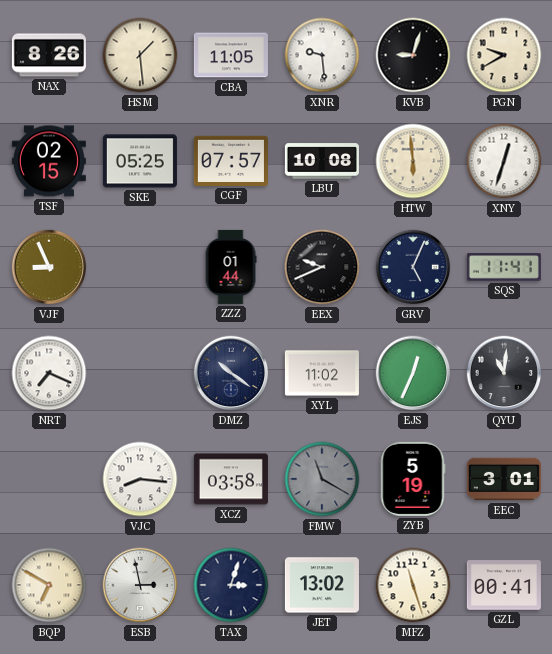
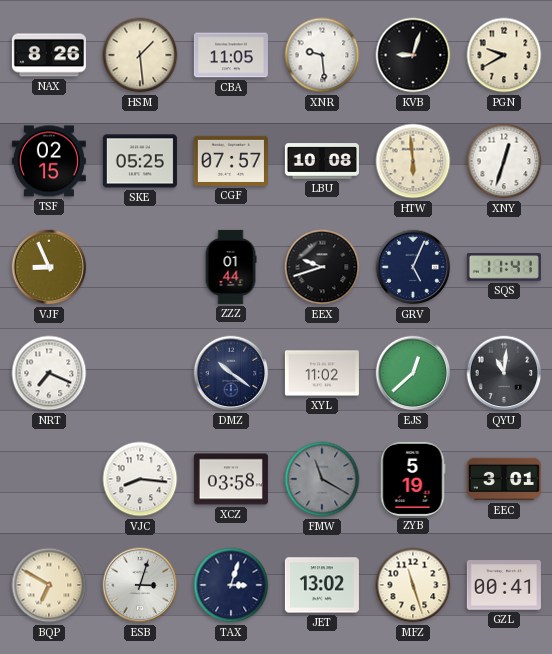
EEX: 9:41 -> 9:42 (322, 267)
EJS: 12:34 -> 12:38 (413, 373)
ESB: 2:58 -> 3:03 (140, 585)
